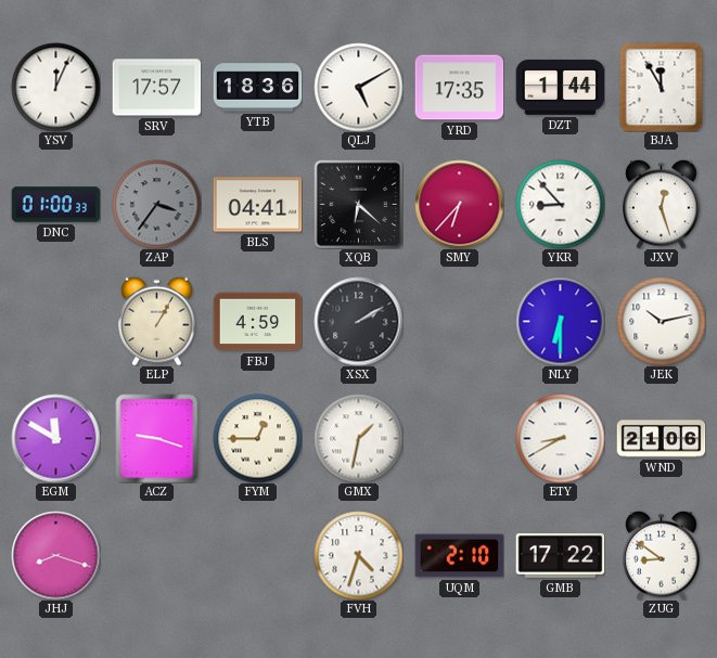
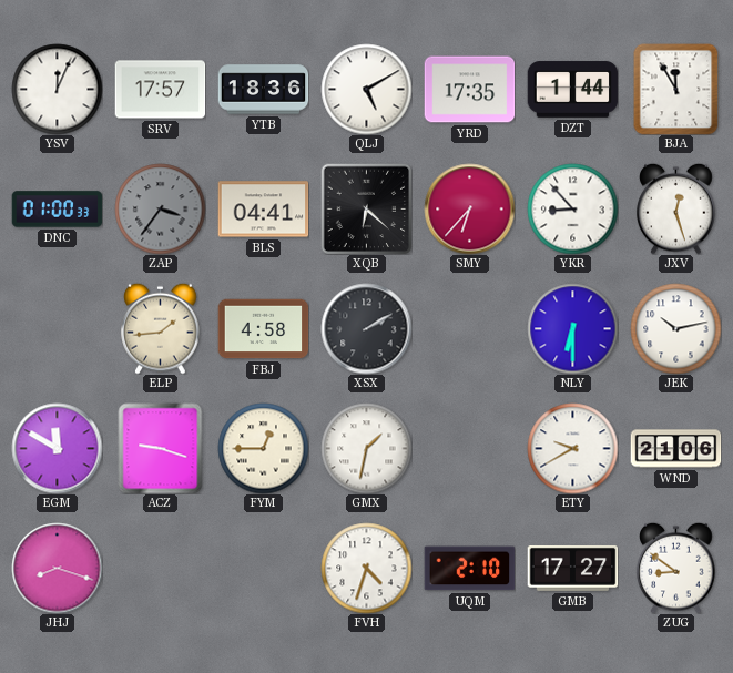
ELP: 1:05 -> 1:44 (161, 328)
FBJ: 4:59 -> 4:58 (263, 329)
ETY: 8:40 -> 9:40 (572, 448)
GMB: 17:22 -> 17:27 (572, 569)
